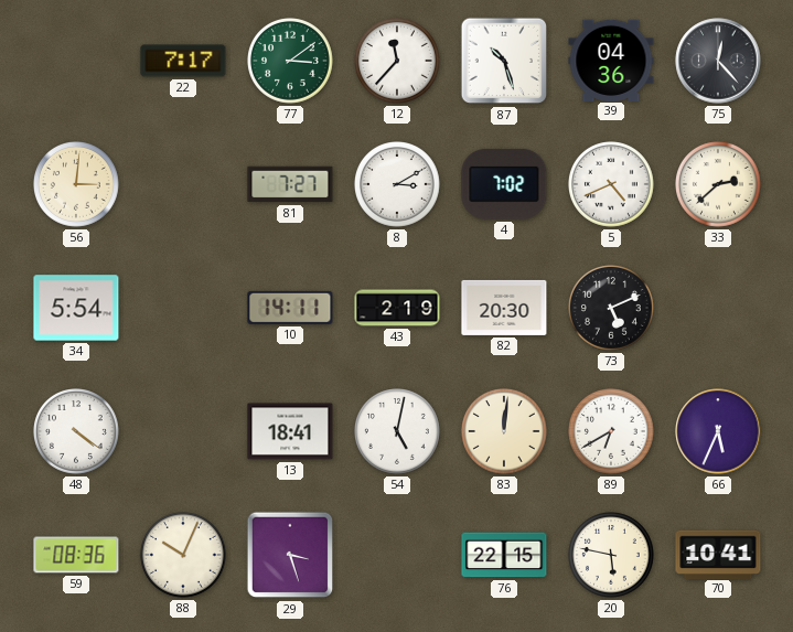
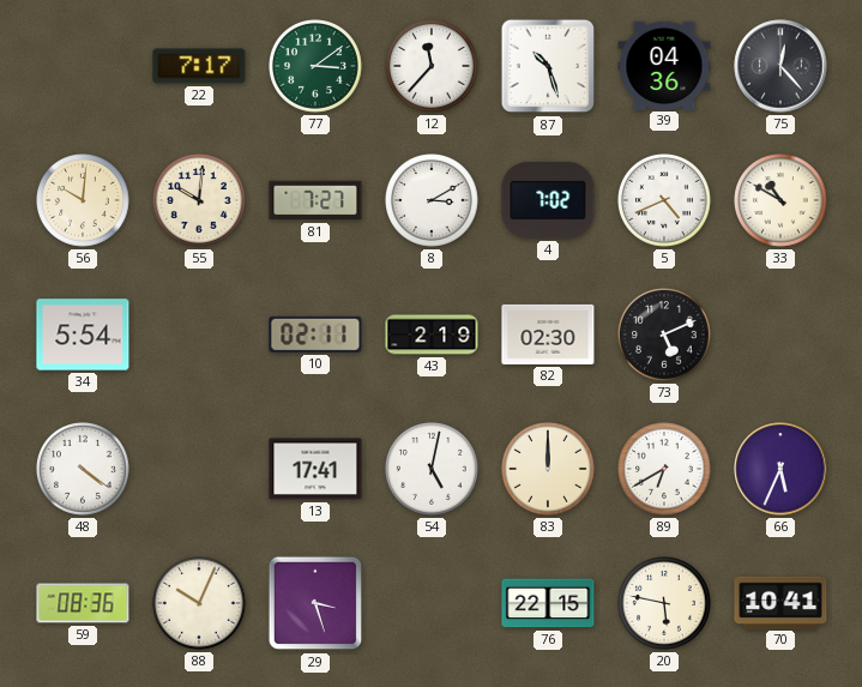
56: 3:01 -> 10:01 (84, 201)
55: none -> 10:01 (200, 201)
33: 2:38 -> 10:50 (782, 201)
10: 14:11 -> 02:11 (315, 335)
82: 20:30 -> 02:30 (548, 335)
13: 18:41 -> 17:41 (315, 469)
83: 12:01 -> 12:00 (549, 470)
